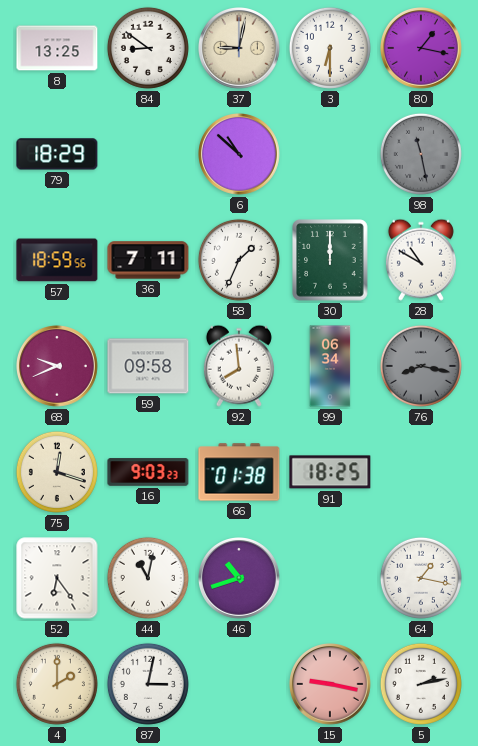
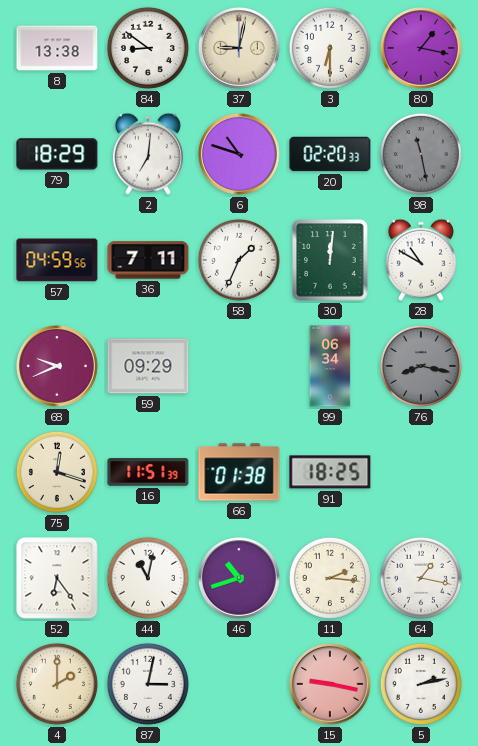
8: 13:25 -> 13:38 (57, 48)
2: none -> 7:01 (148, 154)
6: 10:52 -> 10:48 (240, 155)
20: none -> 02:20 (330, 154)
57: 18:59 -> 04:59 (57, 260)
30: 12:00 -> 12:01 (330, 260)
59: 09:58 -> 09:29 (148, 366)
92: 7:59 -> none (239, 366)
16: 9:03 -> 11:51 (148, 472)
11: none -> 2:16 (330, 578)
